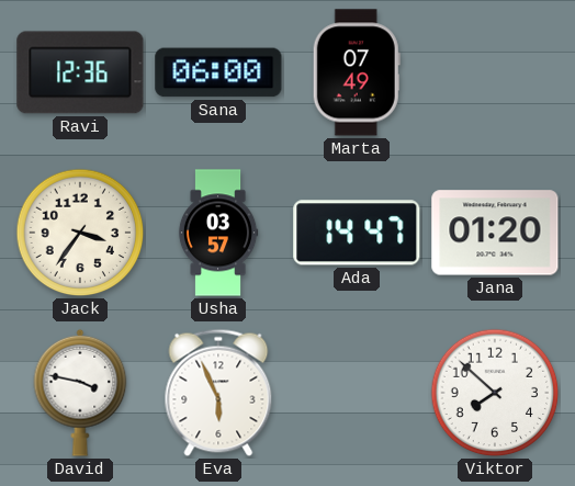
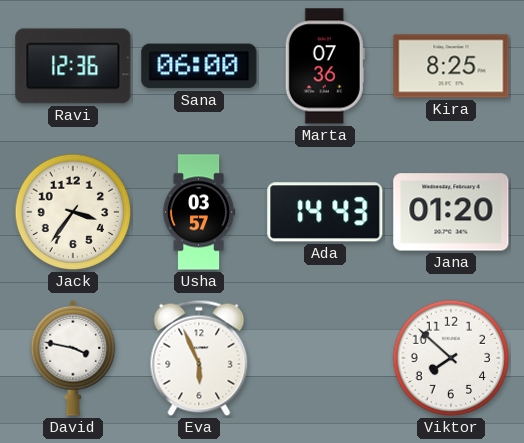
Marta: 07:49 -> 07:36 (325, 66)
Kira: none -> 8:25 (451, 66)
Ada: 14:47 -> 14:43 (325, 212)
